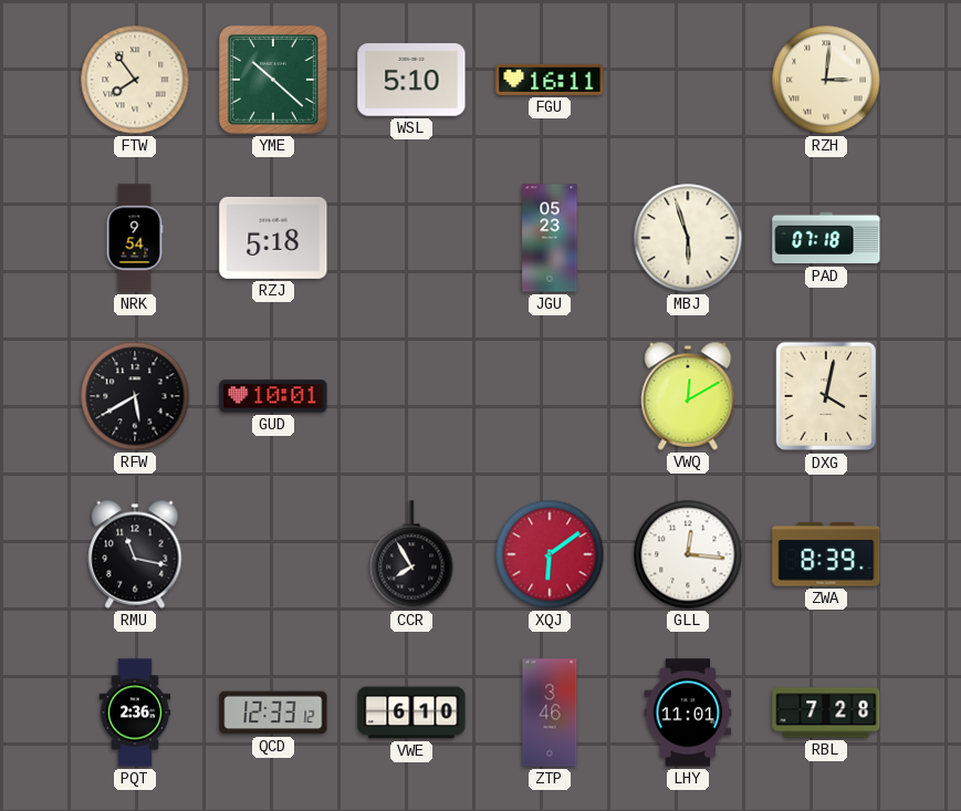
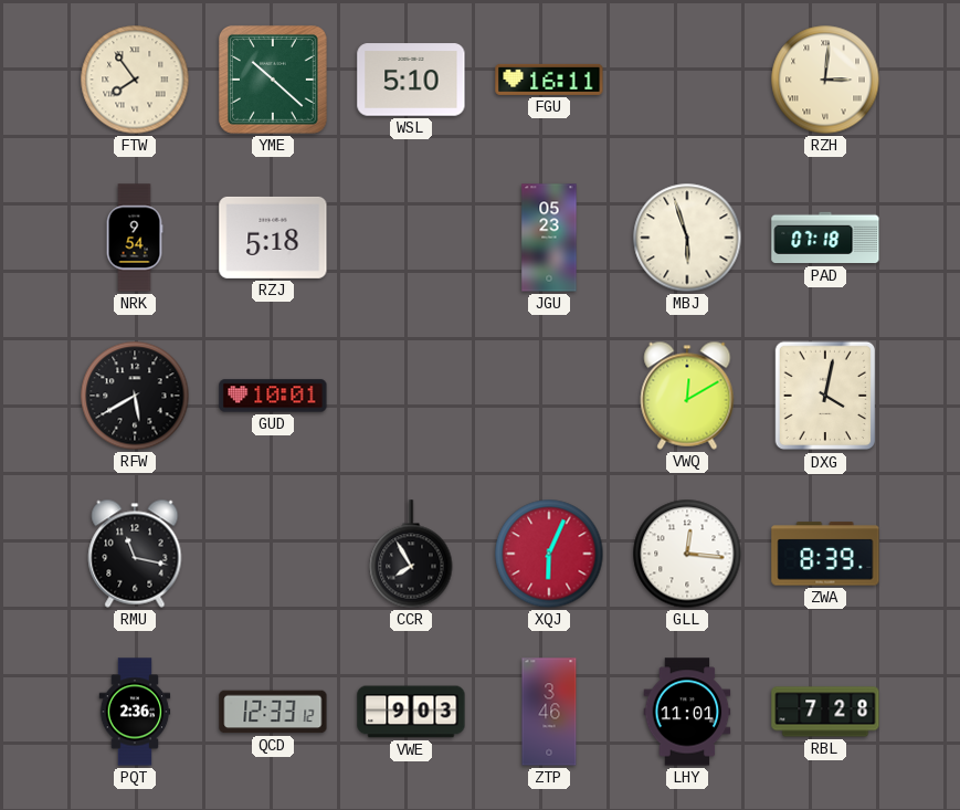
XQJ: 6:09 -> 6:04 (549, 554)
VWE: 6:10 -> 9:03 (411, 712)
